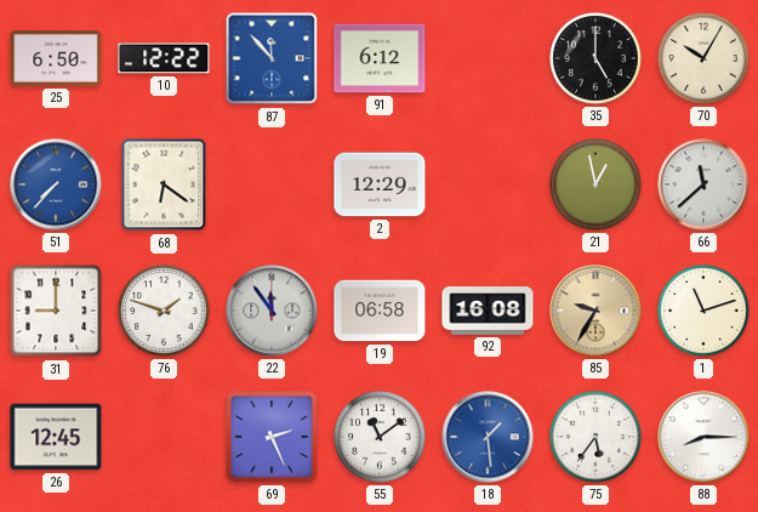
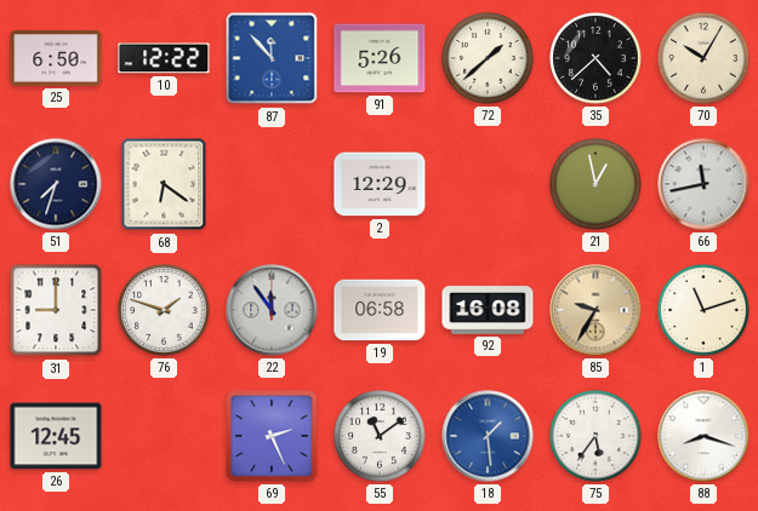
91: 6:12 -> 5:26 (380, 58)
72: none -> 1:38 (488, 58)
35: 5:00 -> 4:38 (595, 58)
51: 7:37 -> 7:33 (56, 184)
51 dial: blue -> navy (56, 184)
66: 11:38 -> 11:43 (703, 184)
88: 8:15 -> 8:18 (703, 436)
